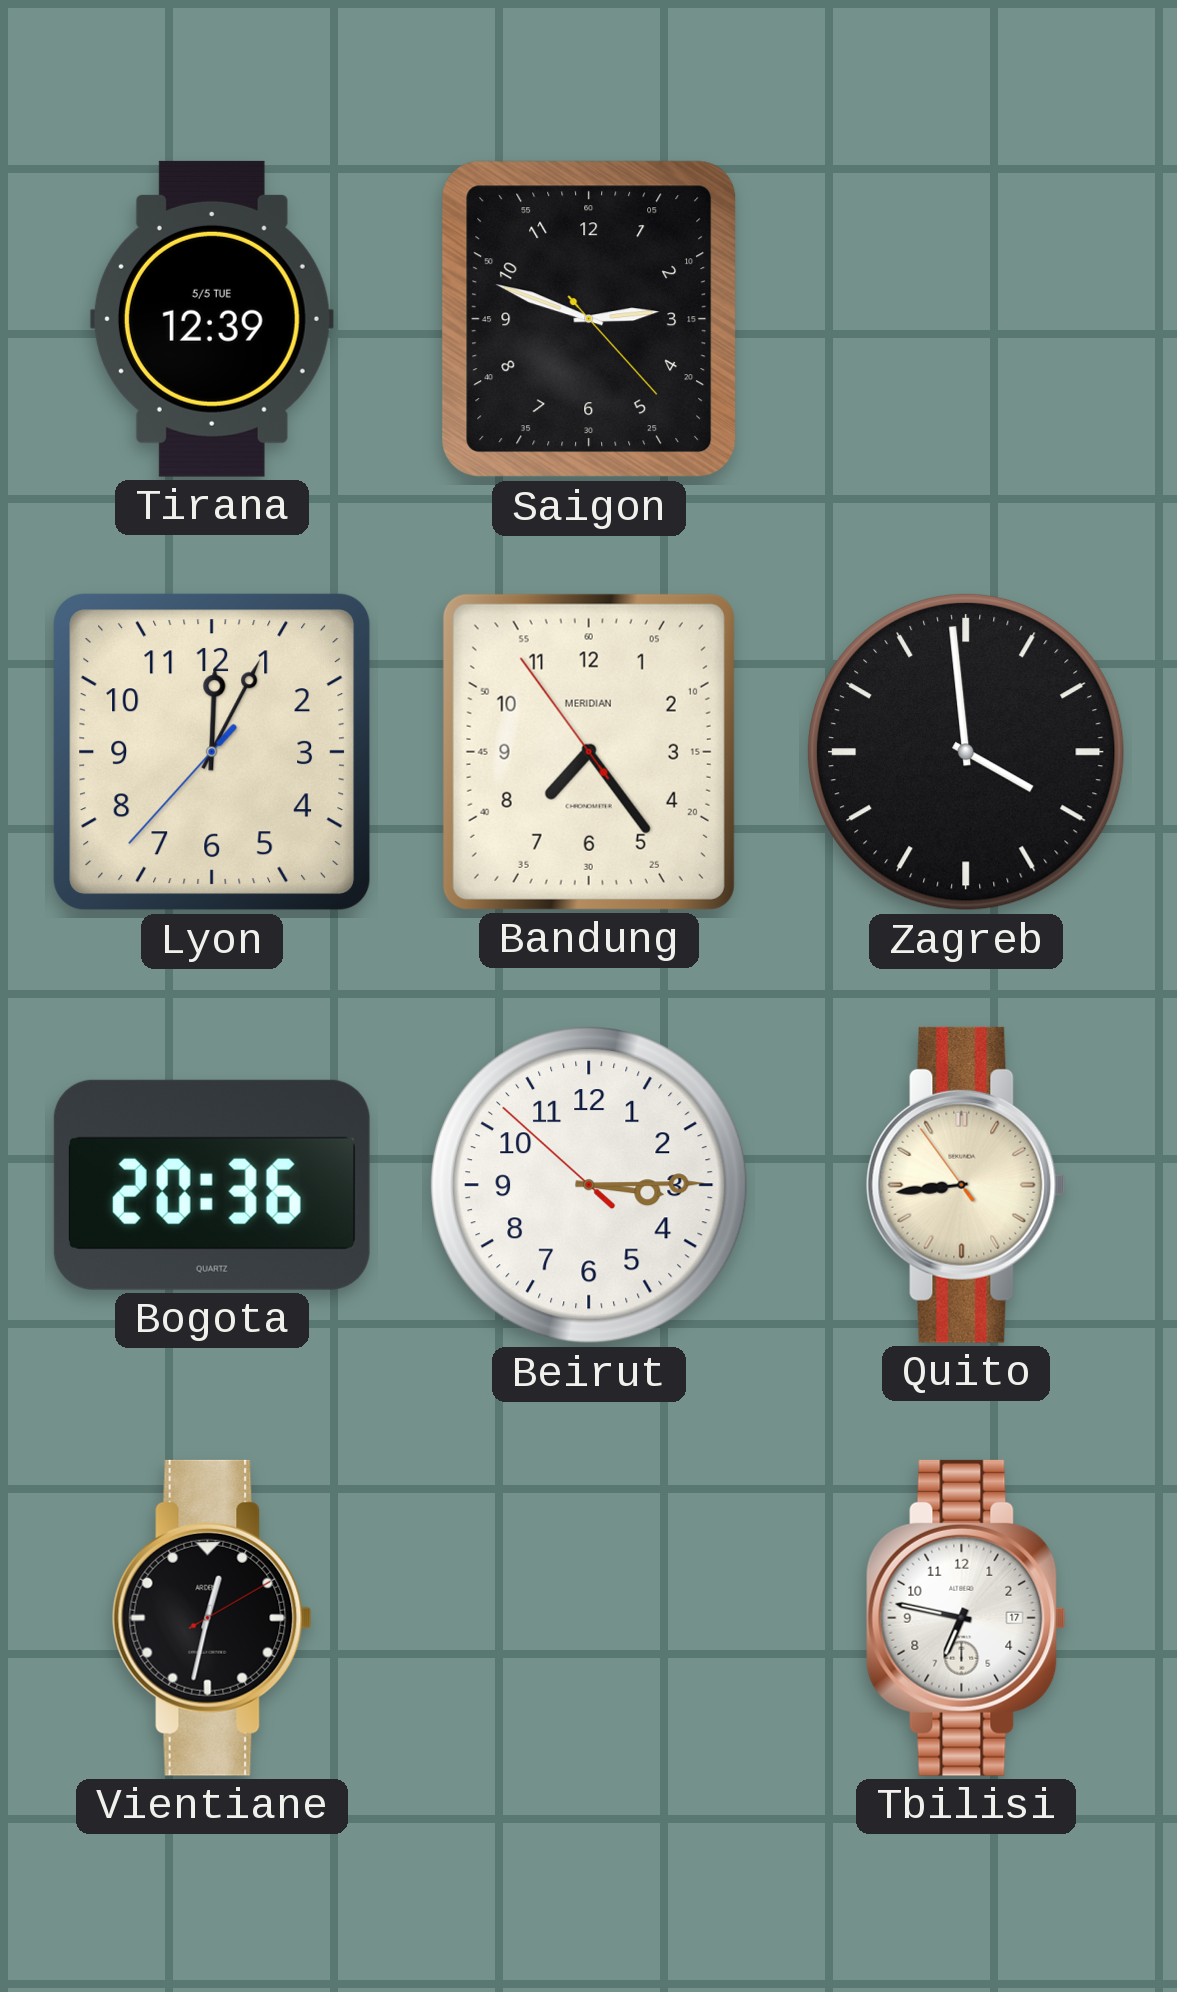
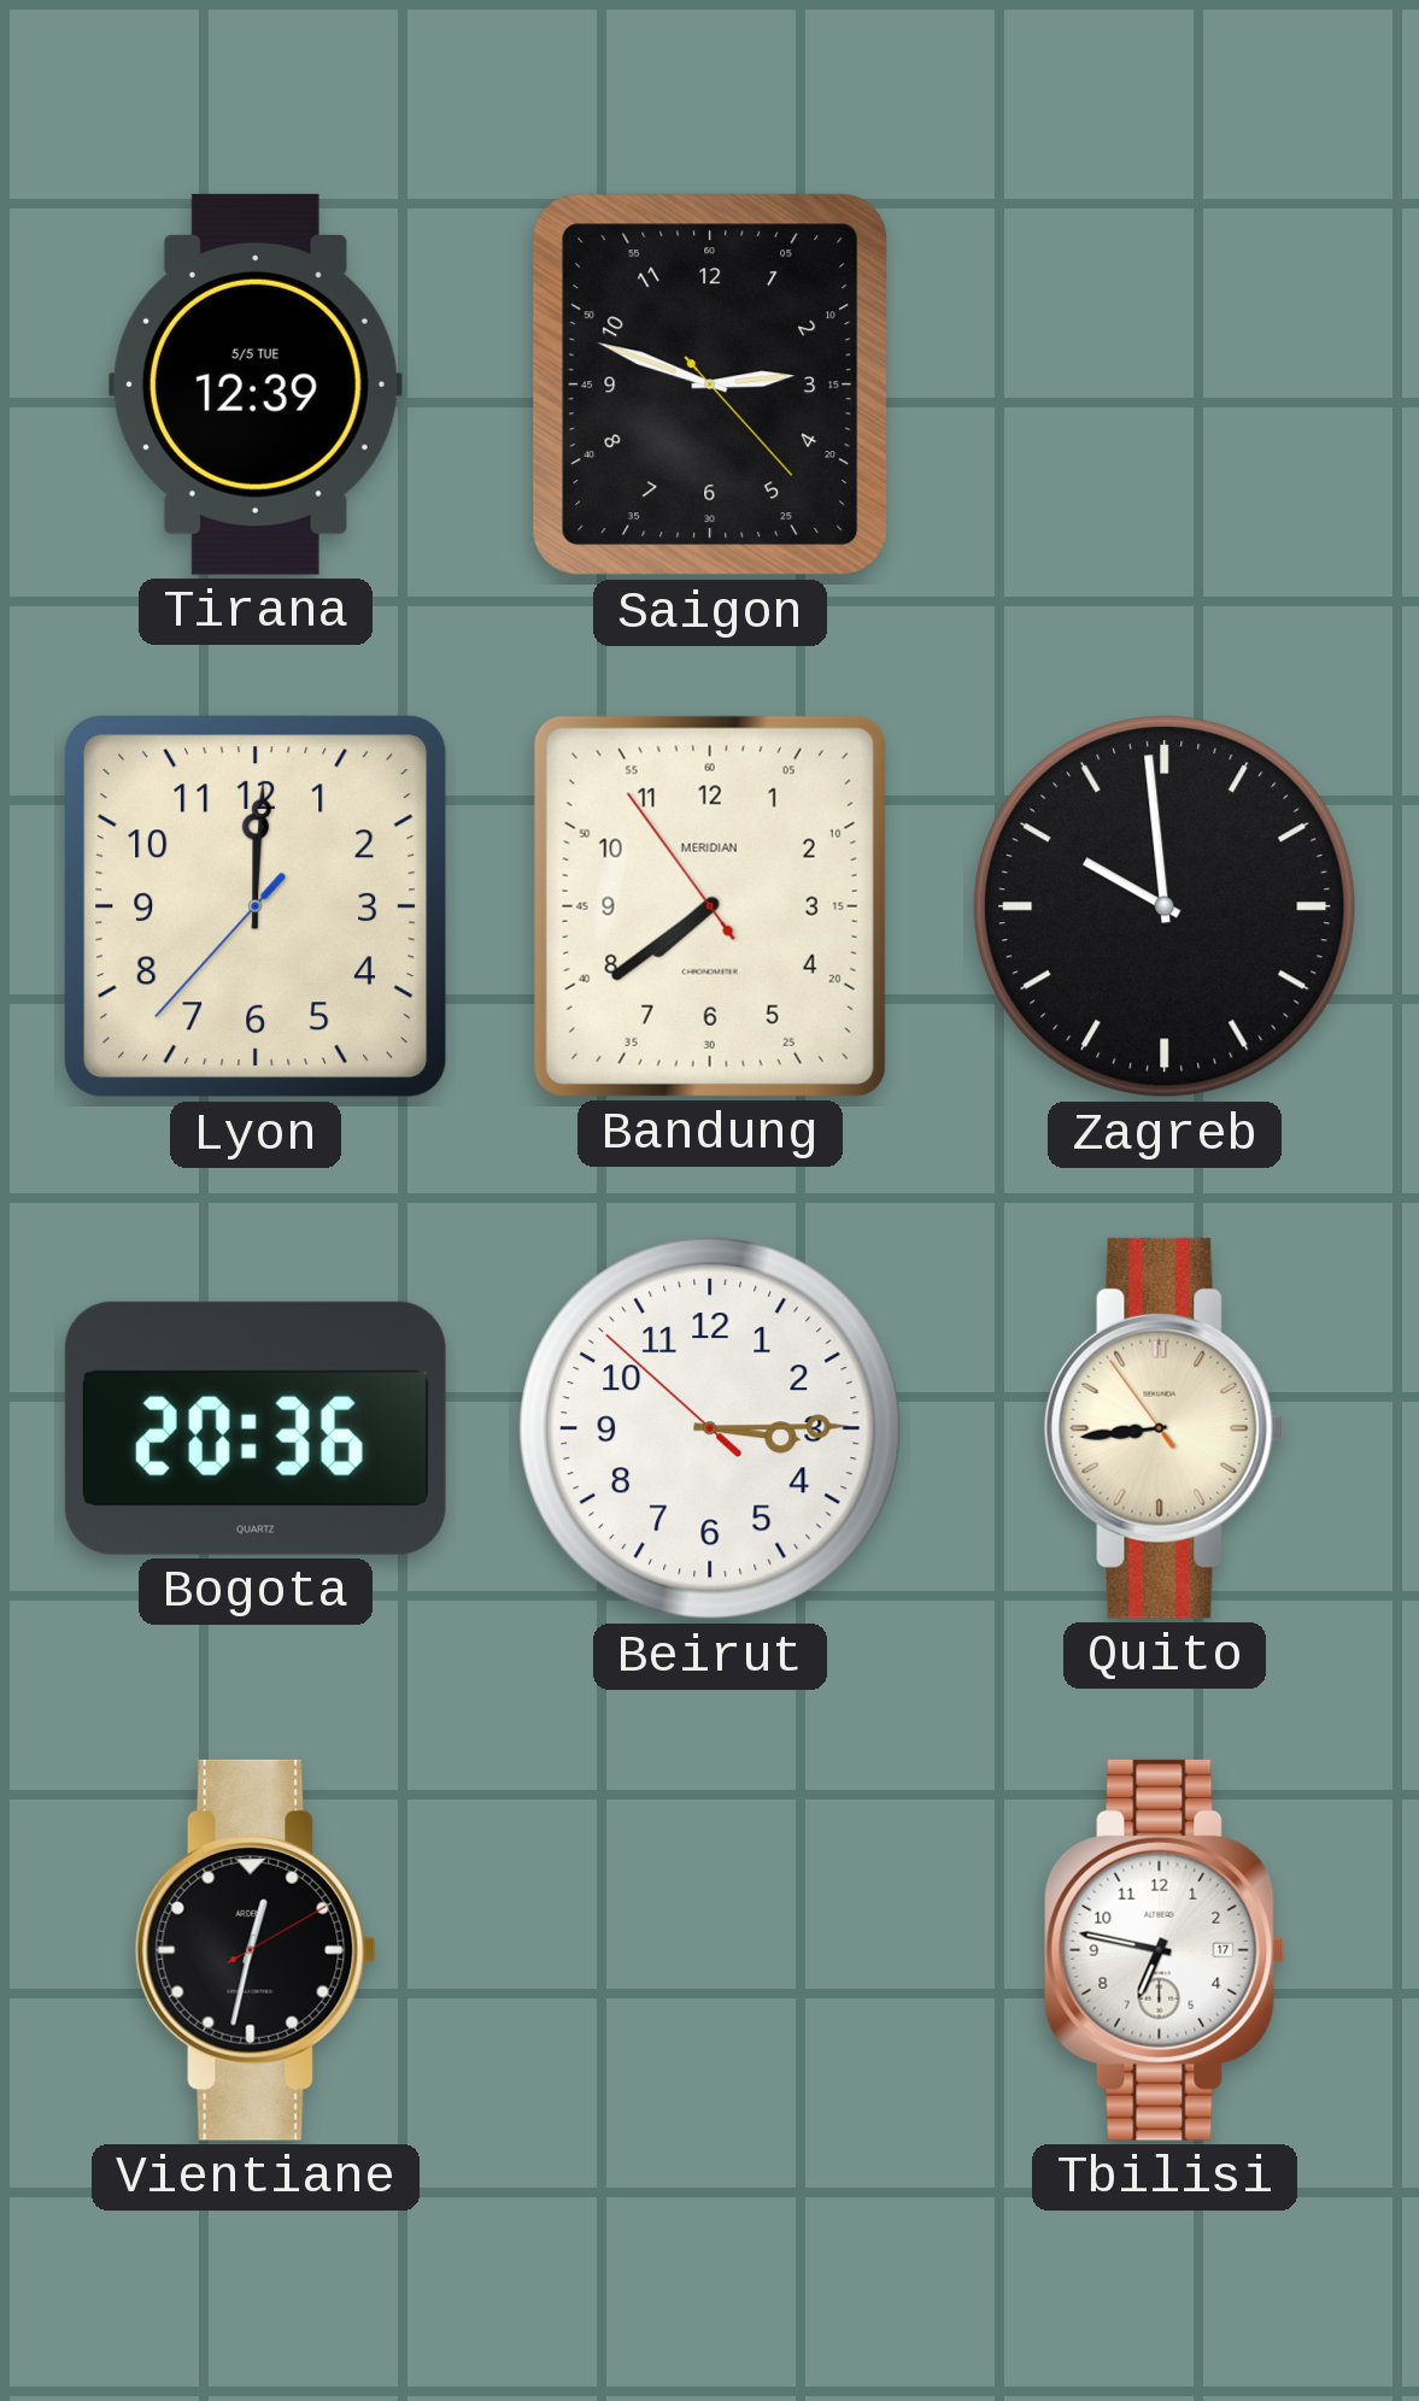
Lyon: 12:04 -> 12:00 (256, 906)
Bandung: 7:23 -> 7:38 (710, 906)
Zagreb: 3:59 -> 9:59 (1166, 908)
